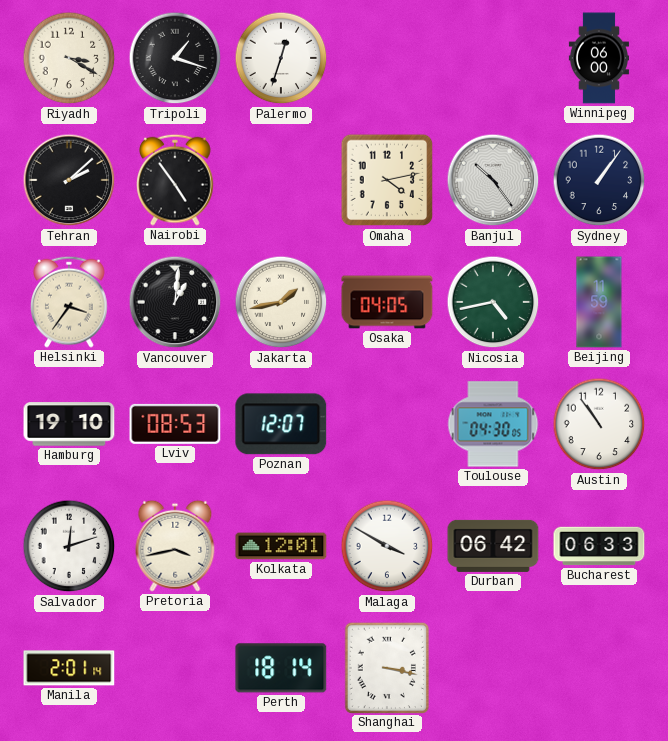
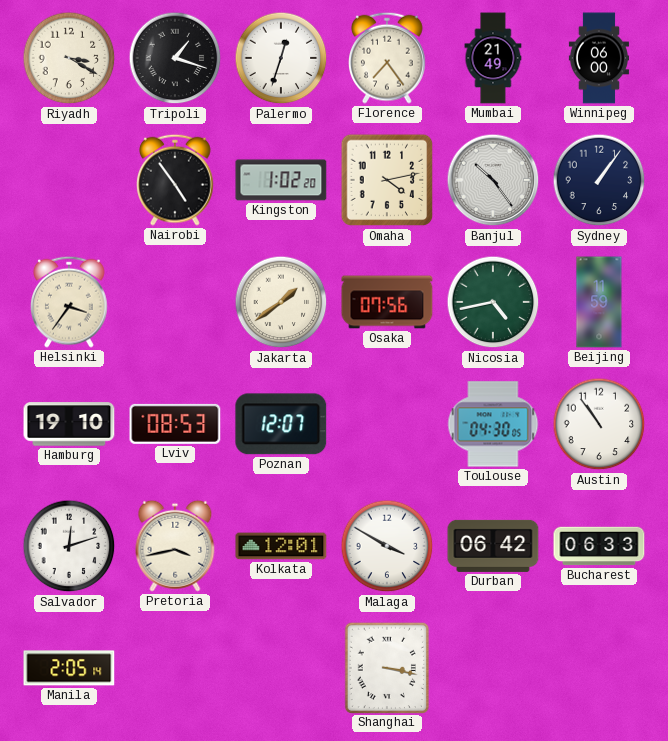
Florence: none -> 7:24 (388, 58)
Mumbai: none -> 21:49 (493, 58)
Tehran: 2:08 -> none (69, 180)
Kingston: none -> 1:02 (281, 180)
Vancouver: 1:01 -> none (175, 302)
Jakarta: 1:43 -> 1:39 (281, 302)
Osaka: 04:05 -> 07:56 (387, 302)
Manila: 2:01 -> 2:05 (69, 668)
Perth: 18:14 -> none (281, 668)
